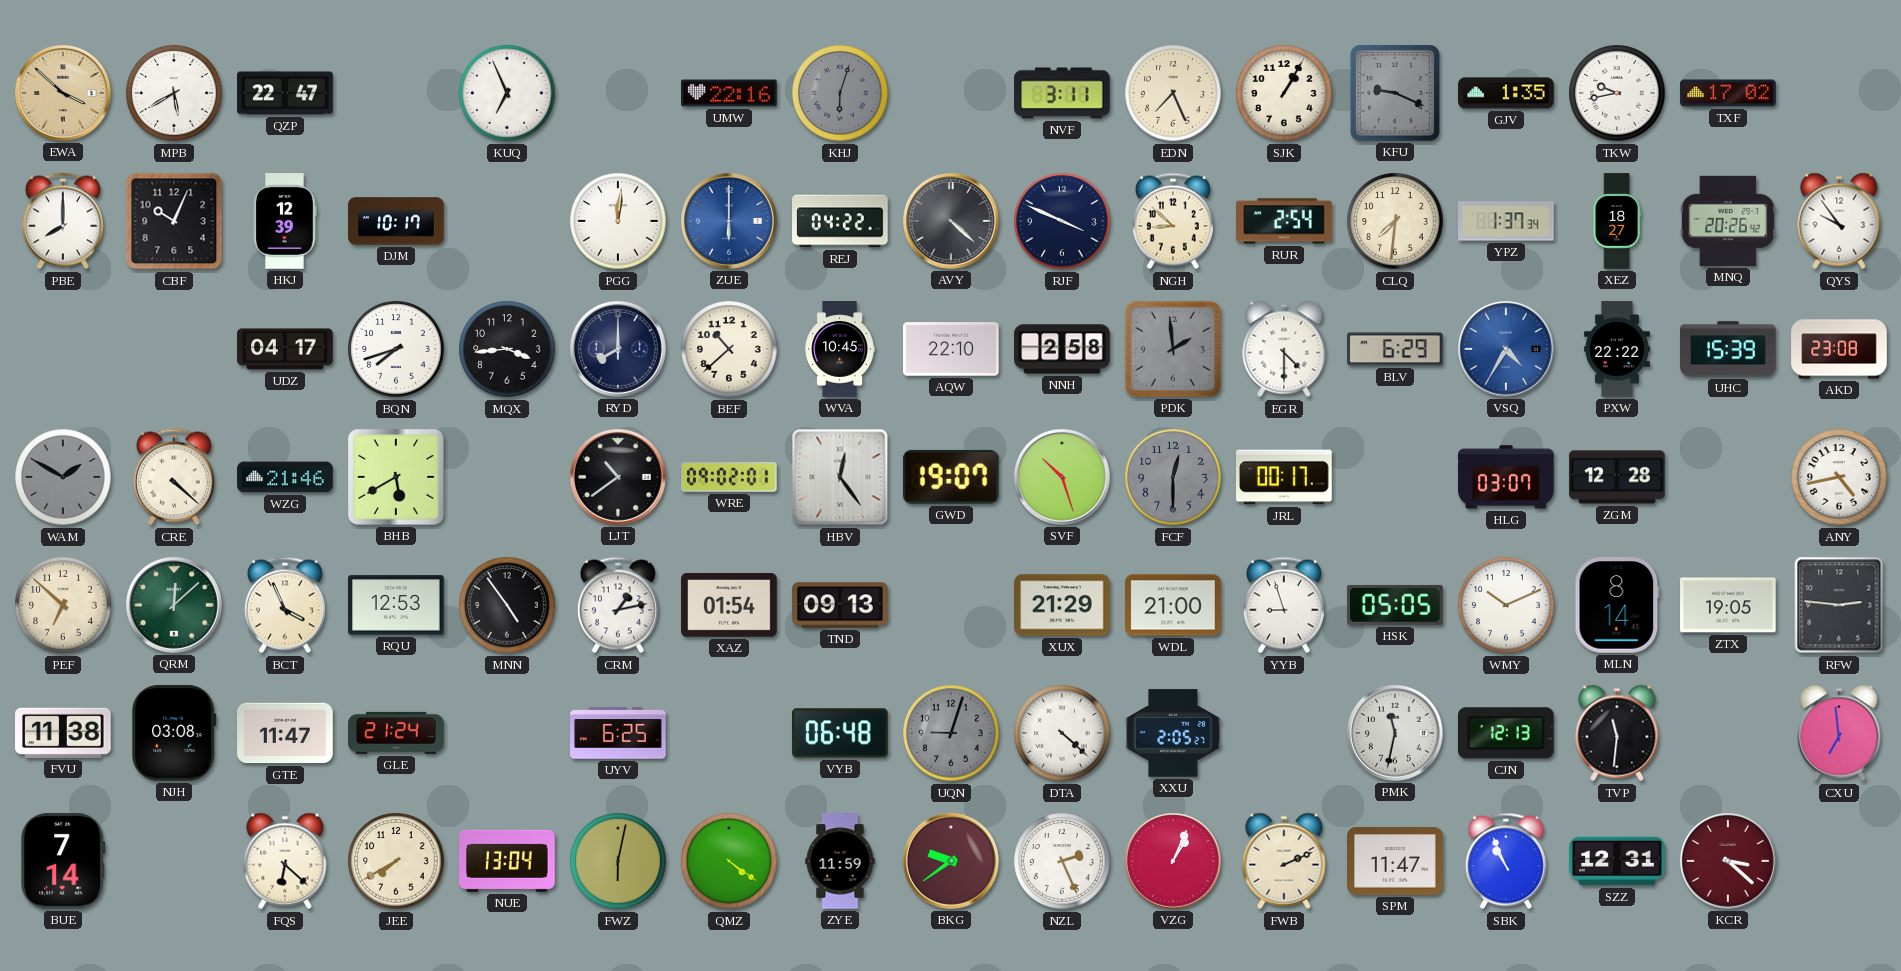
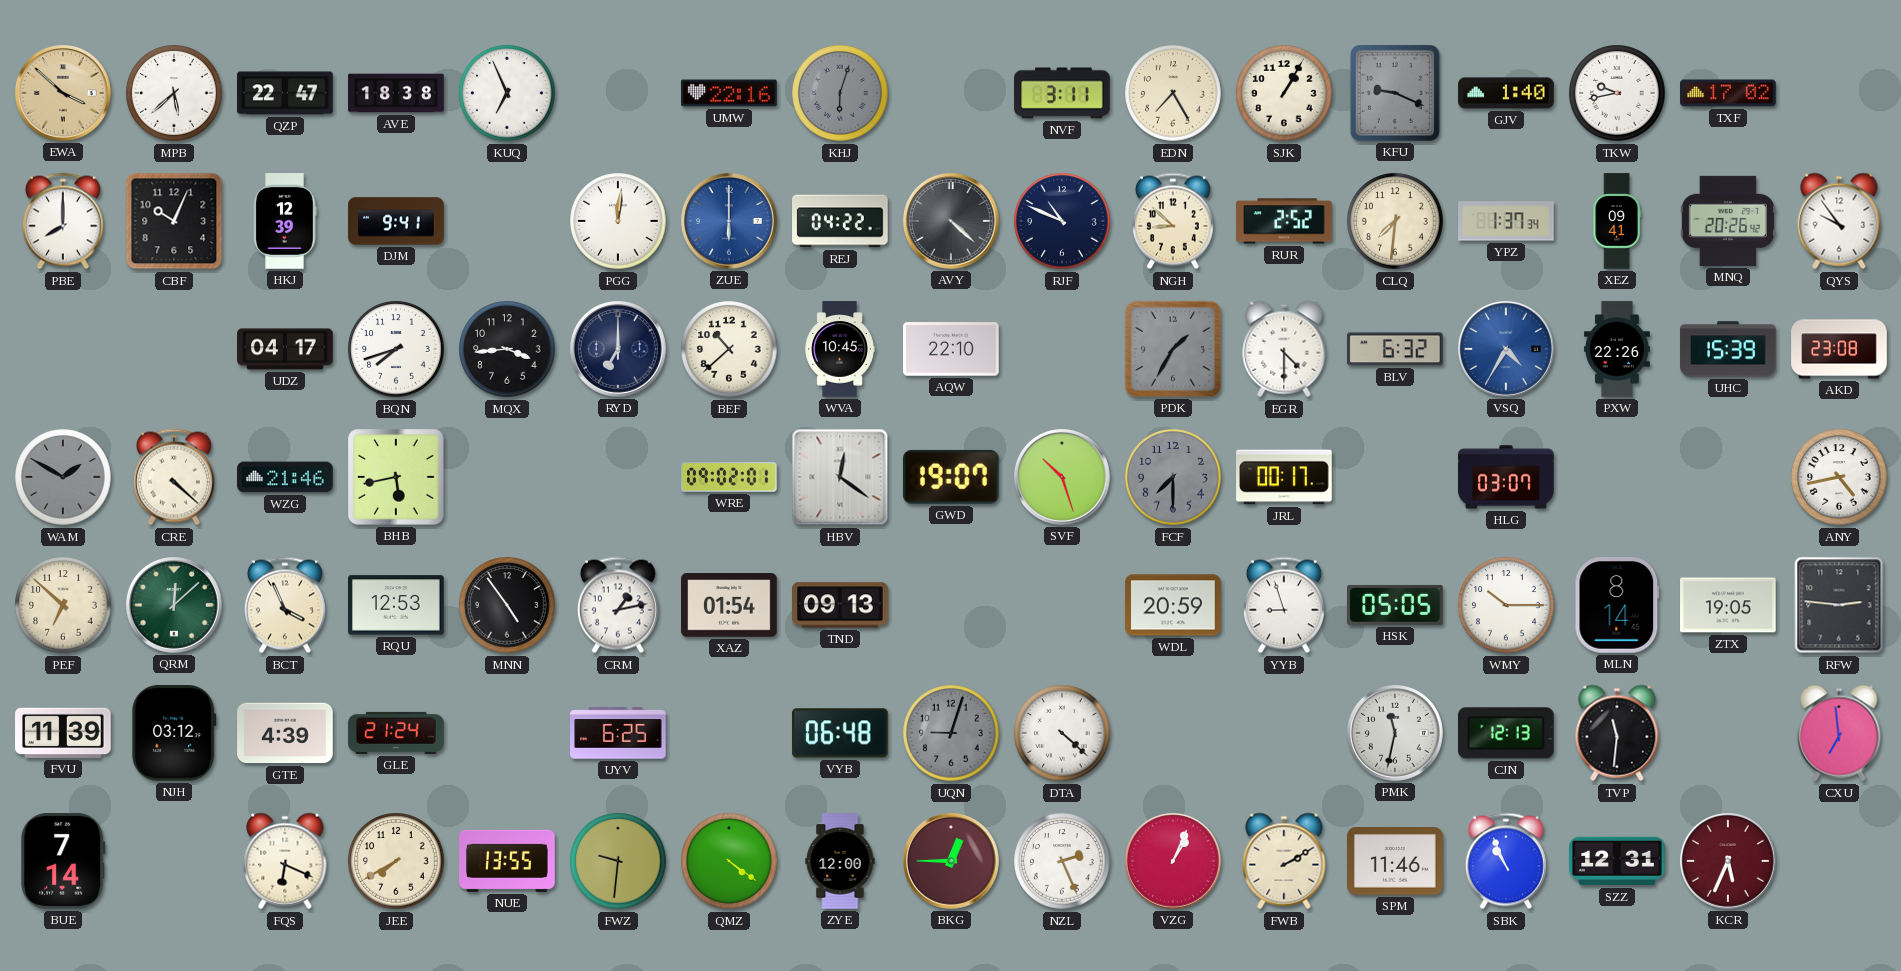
MPB: 5:40 -> 5:38 (174, 93)
AVE: none -> 18:38 (396, 93)
EDN: 7:26 -> 7:25 (1173, 93)
GJV: 1:35 -> 1:40 (1506, 93)
DJM: 10:17 -> 9:41 (396, 221)
RJF: 3:49 -> 10:49 (1062, 221)
RUR: 2:54 -> 2:52 (1284, 221)
XEZ: 18:27 -> 09:41 (1617, 221)
RYD: 8:00 -> 7:00 (619, 350)
NNH: 2:58 -> none (1062, 349)
PDK: 1:59 -> 1:35 (1173, 349)
BLV: 6:29 -> 6:32 (1396, 349)
PXW: 22:22 -> 22:26 (1617, 349)
BHB: 5:40 -> 5:43 (396, 477)
LJT: 10:39 -> none (619, 478)
HBV: 12:24 -> 12:21 (840, 477)
FCF: 12:30 -> 7:30 (1173, 477)
ZGM: 12:28 -> none (1617, 477)
XUX: 21:29 -> none (1062, 605)
WDL: 21:00 -> 20:59 (1173, 605)
WMY: 10:11 -> 10:15 (1506, 605)
FVU: 11:38 -> 11:39 (63, 733)
NJH: 03:08 -> 03:12 (174, 734)
GTE: 11:47 -> 4:39 (285, 733)
XXU: 2:05 -> none (1173, 733)
FQS: 6:22 -> 6:19 (285, 861)
NUE: 13:04 -> 13:55 (507, 861)
FWZ: 6:02 -> 9:31 (618, 861)
ZYE: 11:59 -> 12:00 (840, 861)
BKG: 9:39 -> 12:45 (952, 862)
FWB: 2:11 -> 2:10 (1284, 861)
SPM: 11:47 -> 11:46 (1395, 861)
KCR: 3:22 -> 5:34 (1729, 862)
